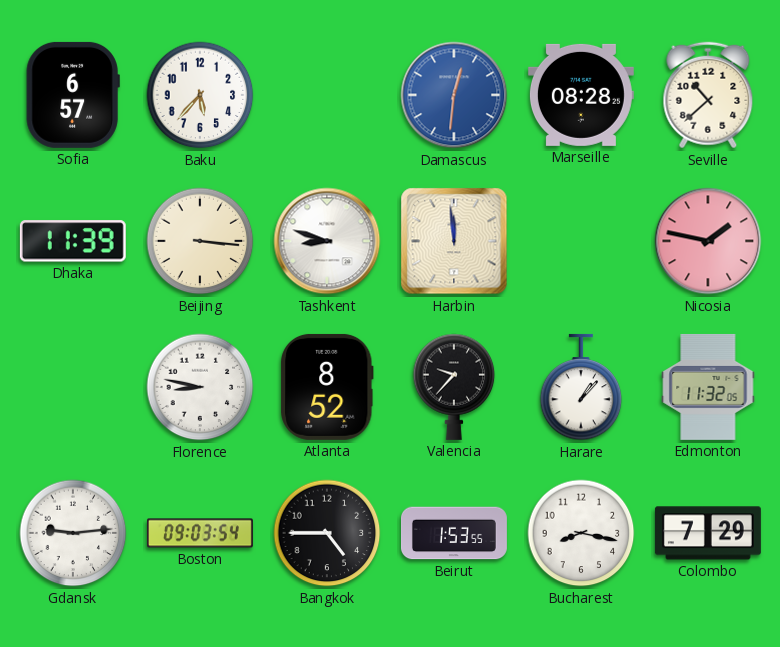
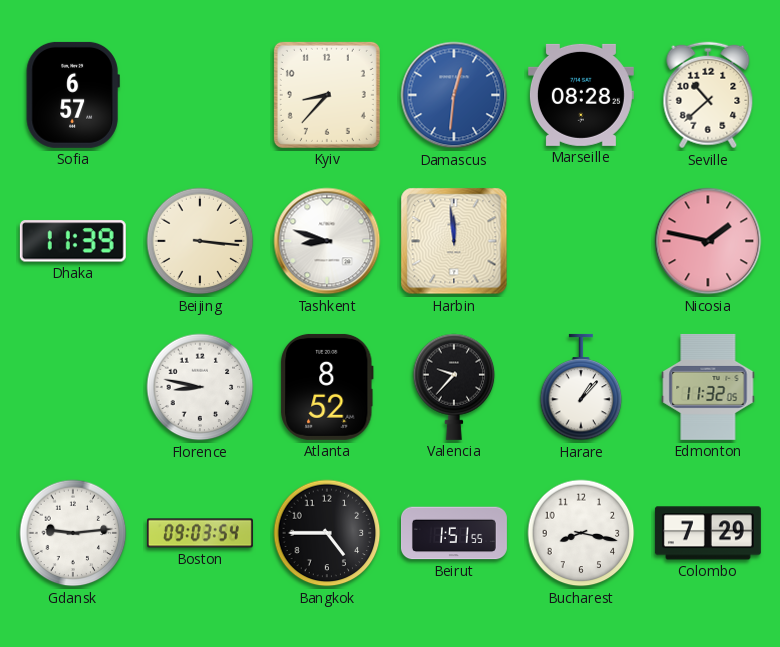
Baku: 5:37 -> none (200, 95)
Kyiv: none -> 8:37 (327, 95)
Beirut: 1:53 -> 1:51 (454, 533)
